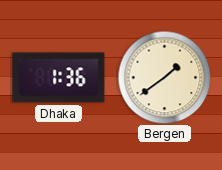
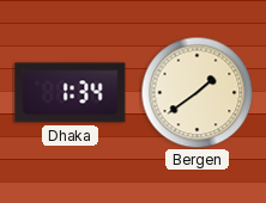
Dhaka: 1:36 -> 1:34 (71, 93)
